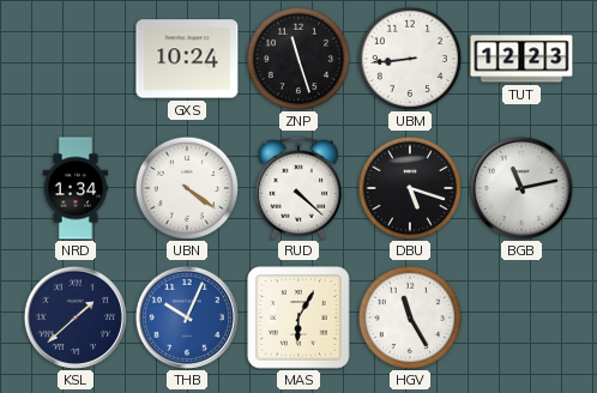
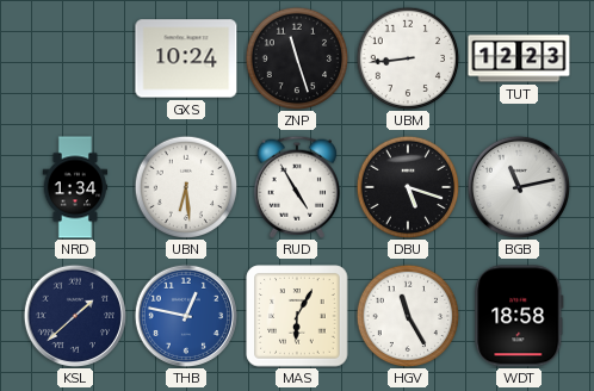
UBN: 4:21 -> 6:29 (186, 187)
RUD: 4:22 -> 4:55 (297, 187)
THB: 10:04 -> 12:47 (185, 315)
WDT: none -> 18:58 (519, 316)
